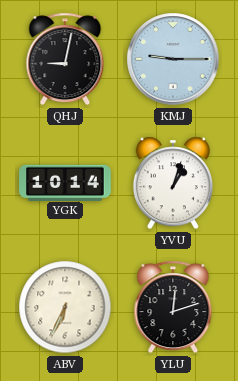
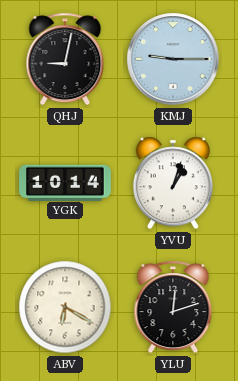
ABV: 6:34 -> 6:20 (65, 307)
